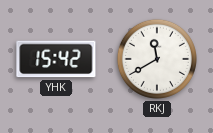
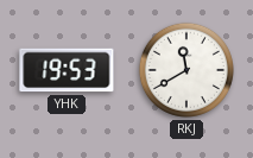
YHK: 15:42 -> 19:53 (67, 70)
